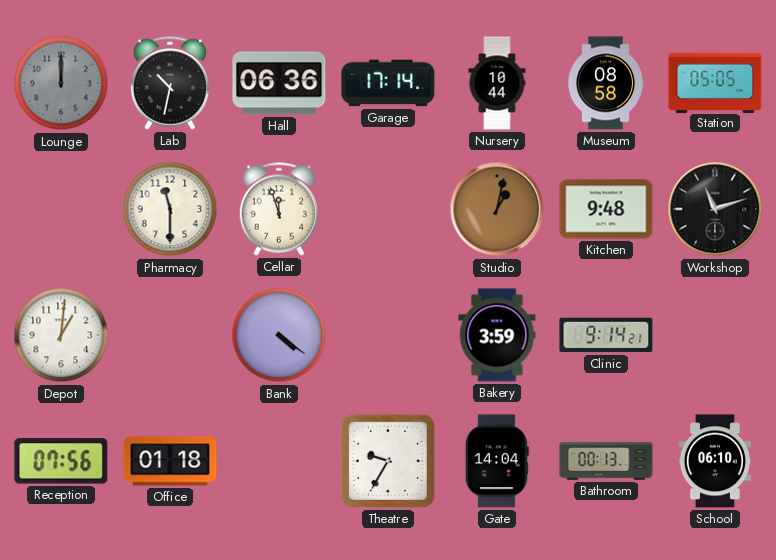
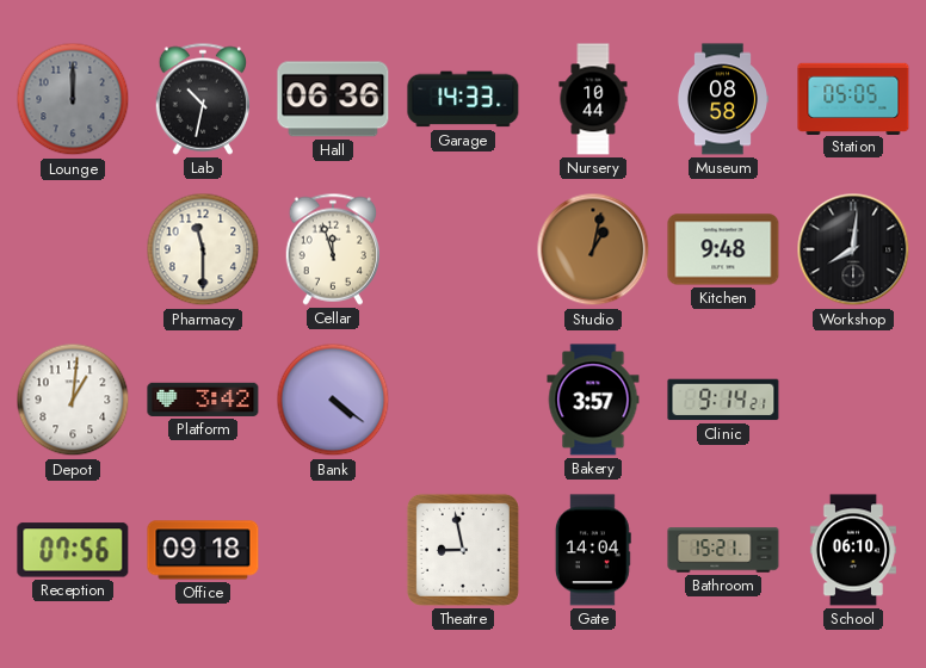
Garage: 17:14 -> 14:33 (463, 99)
Workshop: 11:12 -> 8:01 (853, 249)
Platform: none -> 3:42 (203, 400)
Bakery: 3:59 -> 3:57 (593, 400)
Office: 01:18 -> 09:18 (203, 550)
Theatre: 9:35 -> 8:58 (463, 550)
Bathroom: 00:13 -> 15:21 (723, 550)
